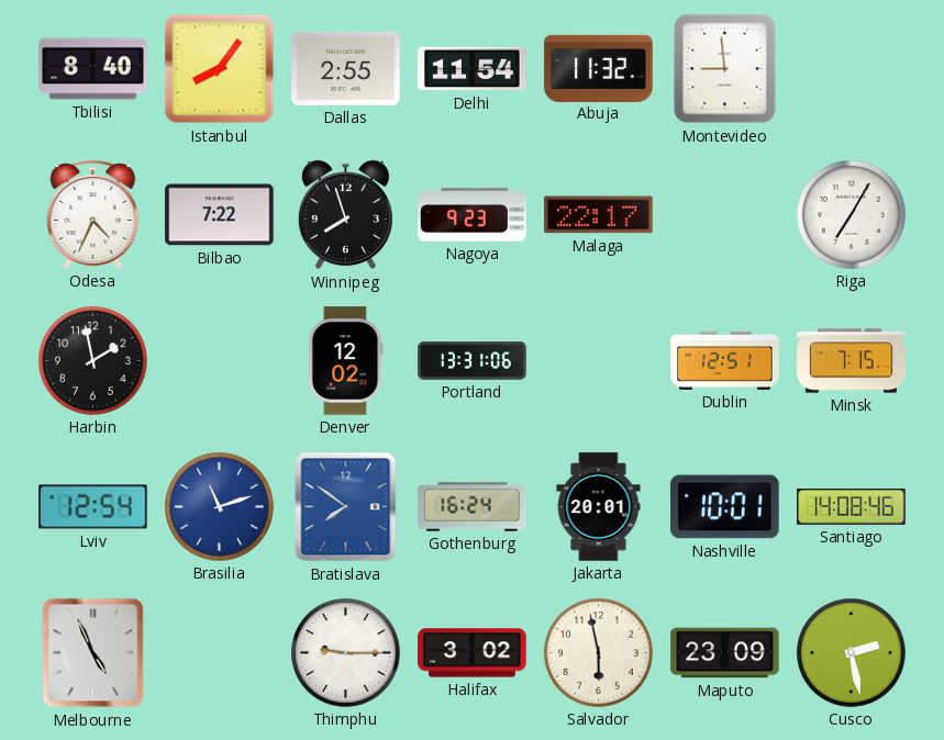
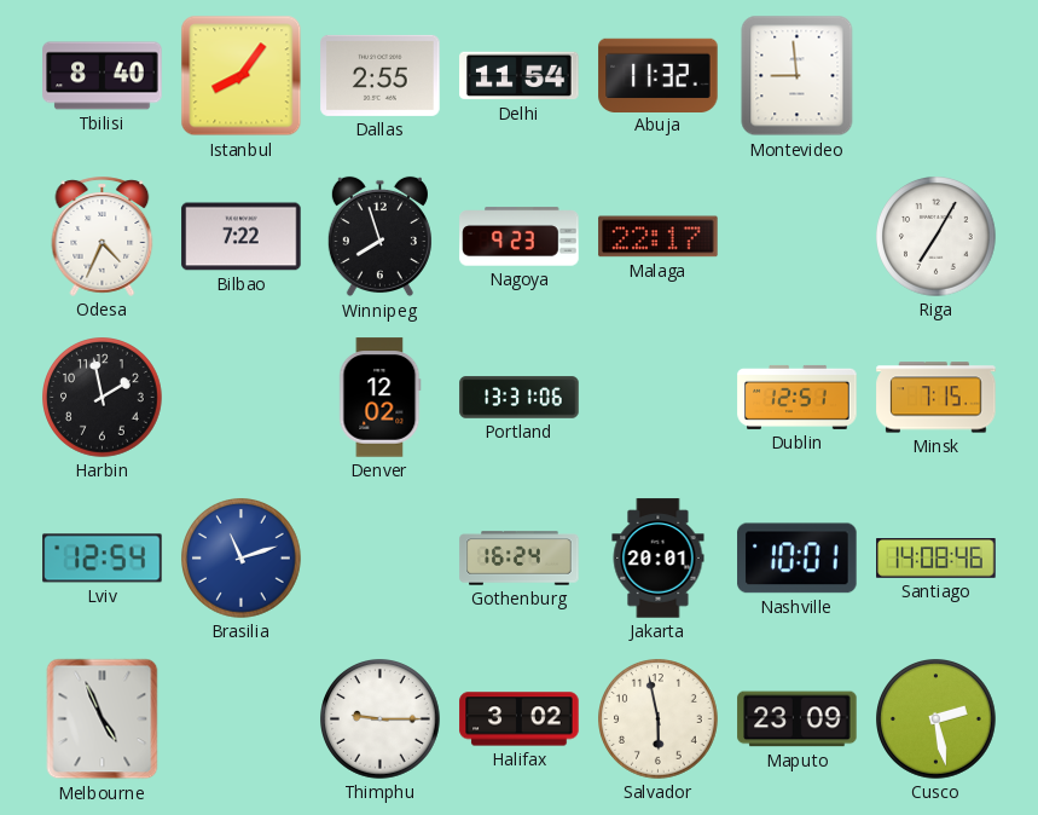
Bratislava: 7:51 -> none (346, 507)
